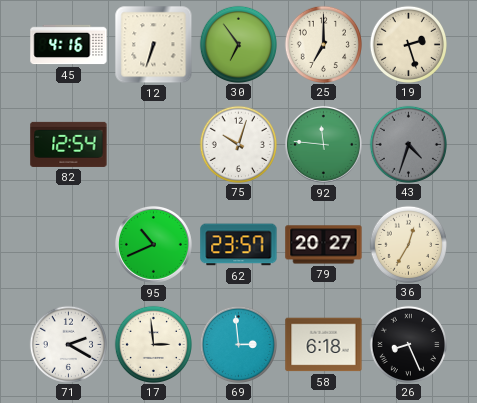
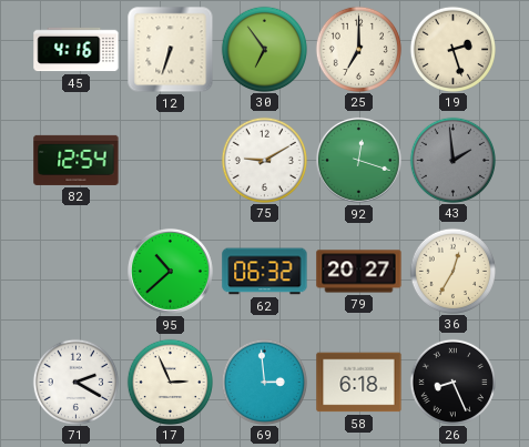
75: 10:03 -> 9:10 (264, 160)
92: 11:46 -> 12:18 (358, 160)
43: 4:33 -> 1:59 (452, 160)
95: 10:41 -> 10:38 (170, 271)
62: 23:57 -> 06:32 (265, 272)
17: 2:59 -> 2:56 (170, 382)
